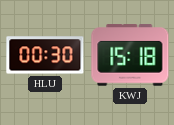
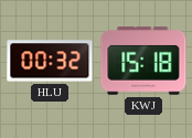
HLU: 00:30 -> 00:32 (50, 61)
